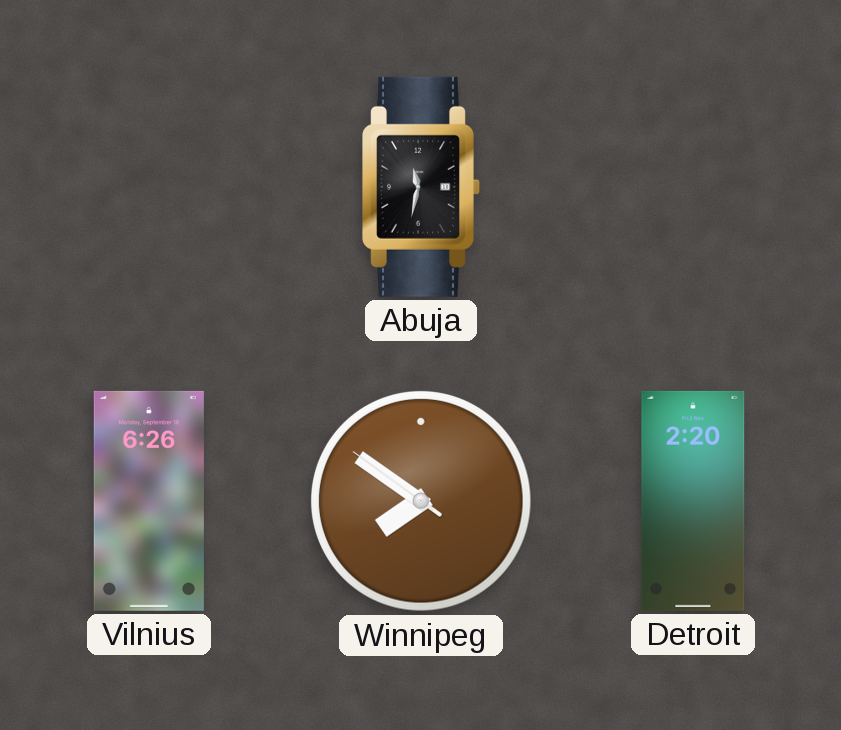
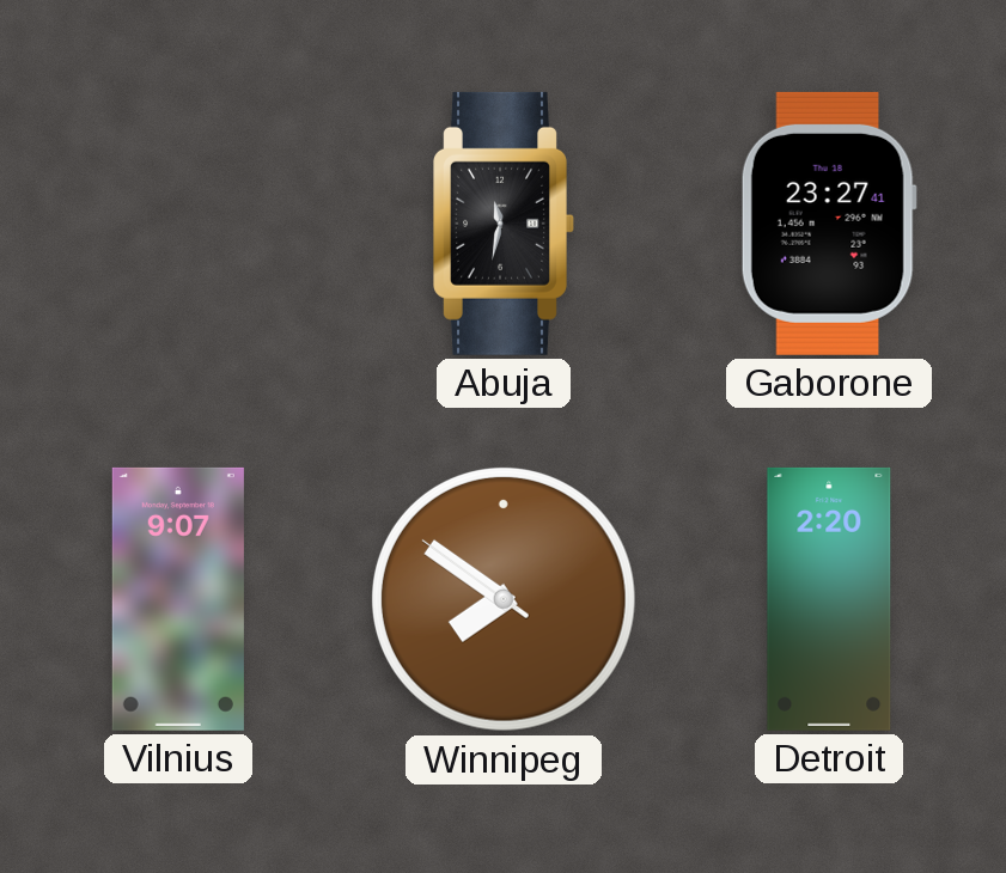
Gaborone: none -> 23:27 (829, 224)
Vilnius: 6:26 -> 9:07 (178, 599)
